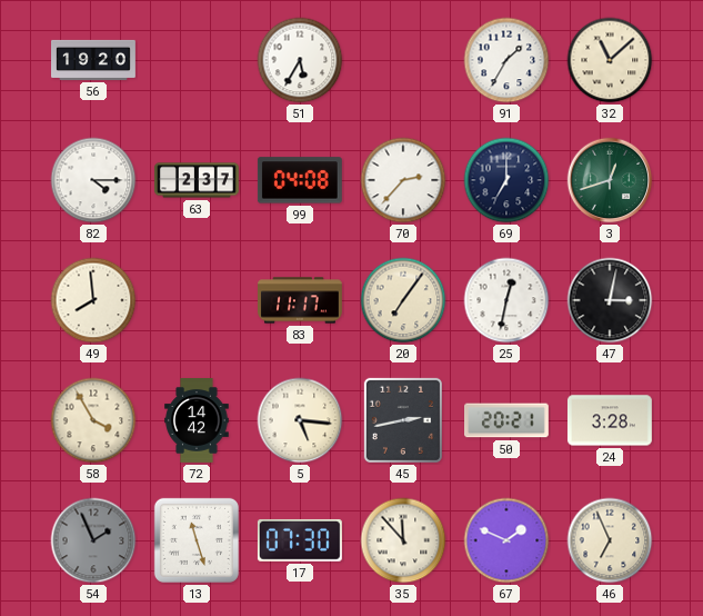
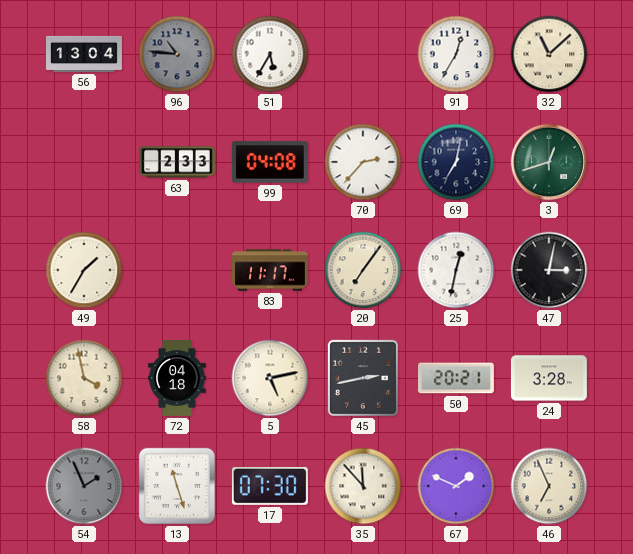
56: 19:20 -> 13:04 (85, 54)
96: none -> 10:46 (177, 54)
91: 1:35 -> 12:35 (456, 54)
82: 4:15 -> none (93, 180)
63: 2:37 -> 2:33 (177, 162)
69: 7:00 -> 7:02 (456, 162)
49: 7:59 -> 1:35 (84, 270)
58: 3:55 -> 3:58 (84, 378)
72: 14:42 -> 04:18 (177, 379)
5: 5:16 -> 5:13 (270, 378)
